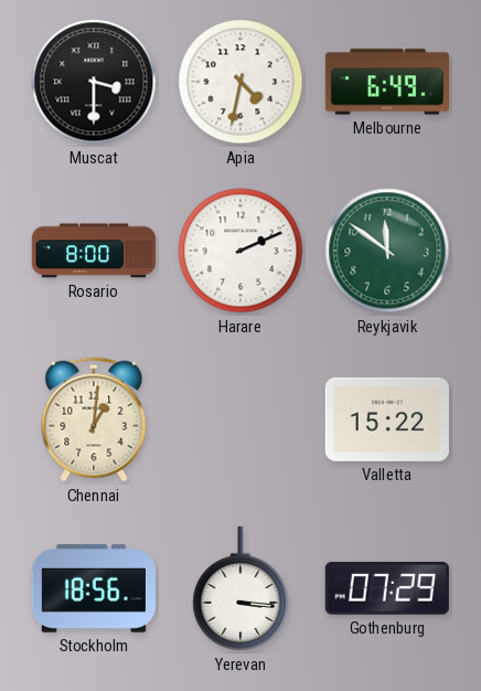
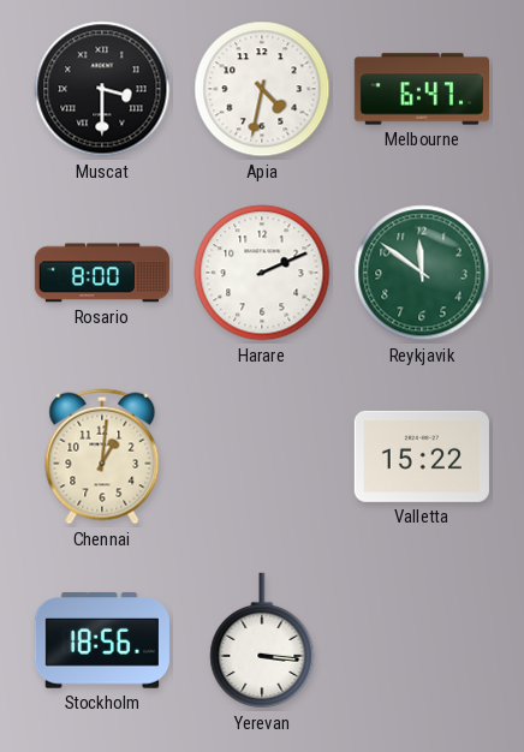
Melbourne: 6:49 -> 6:47 (421, 89)
Gothenburg: 07:29 -> none (387, 588)
